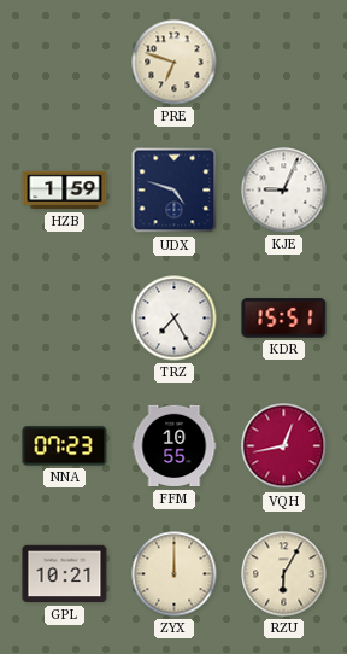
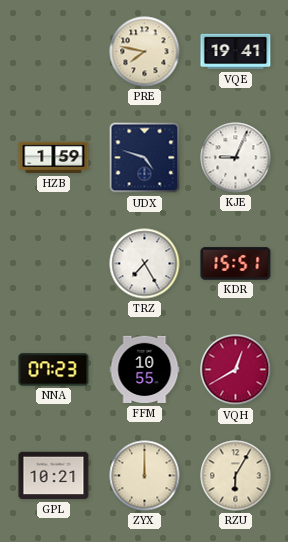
PRE: 6:48 -> 7:47 (145, 52)
VQE: none -> 19:41 (236, 52)
VQH: 12:43 -> 12:40 (236, 370)
